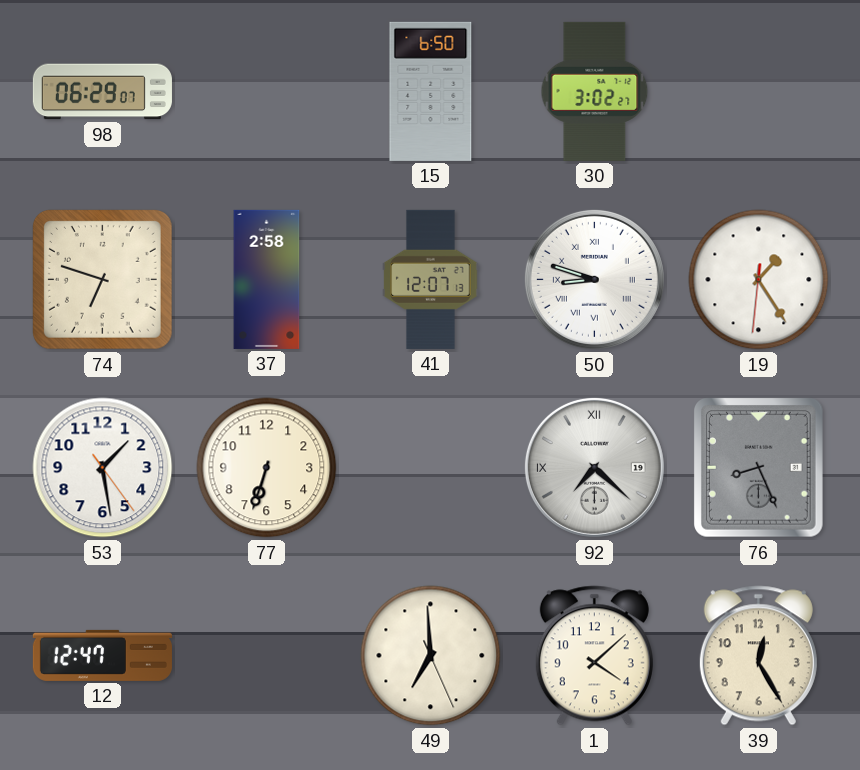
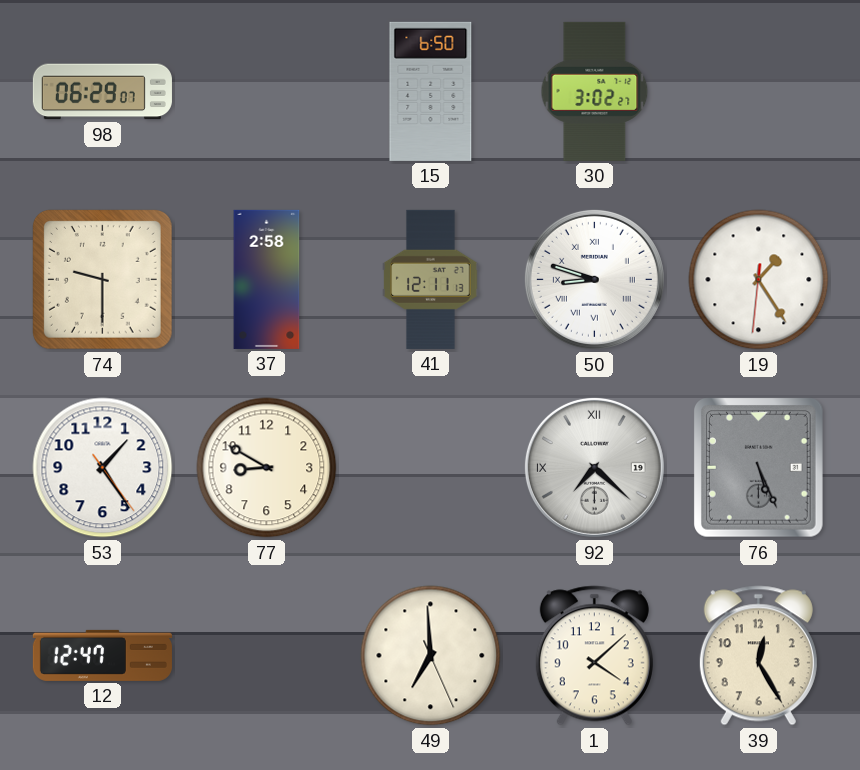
74: 6:48 -> 9:30 (102, 279)
41: 12:07 -> 12:11 (431, 279)
53: 1:28 -> 1:24 (103, 468)
77: 6:33 -> 8:50 (267, 468)
76: 8:26 -> 5:26 (759, 468)
